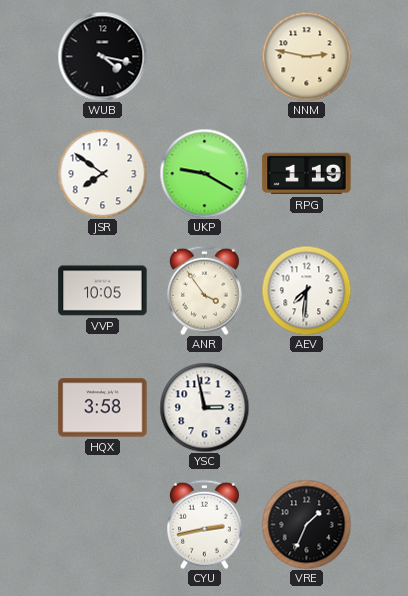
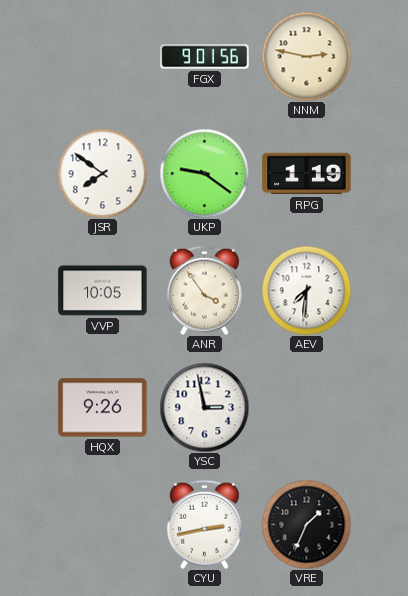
WUB: 4:17 -> none (102, 56)
FGX: none -> 9:01 (205, 57)
UKP: 9:20 -> 9:21 (204, 173)
HQX: 3:58 -> 9:26 (103, 408)
